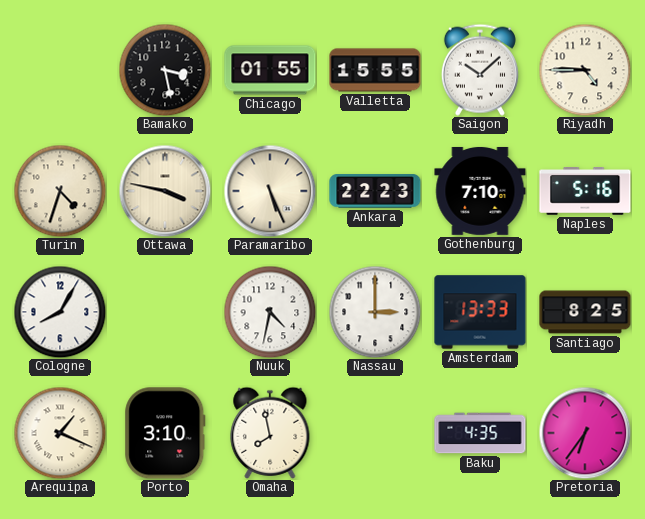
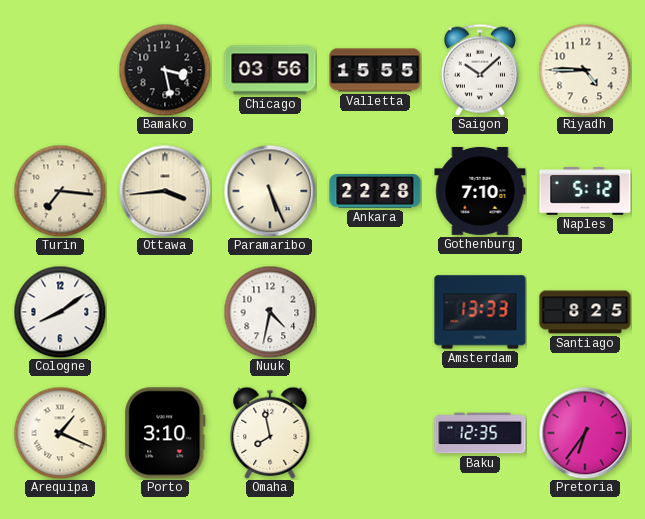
Chicago: 01:55 -> 03:56 (270, 70)
Turin: 4:33 -> 7:16 (60, 191)
Ottawa: 3:47 -> 3:44 (165, 191)
Ankara: 22:23 -> 22:28 (375, 191)
Naples: 5:16 -> 5:12 (585, 192)
Cologne: 8:05 -> 8:09 (60, 312)
Nassau: 3:00 -> none (375, 312)
Baku: 4:35 -> 12:35 (480, 433)
